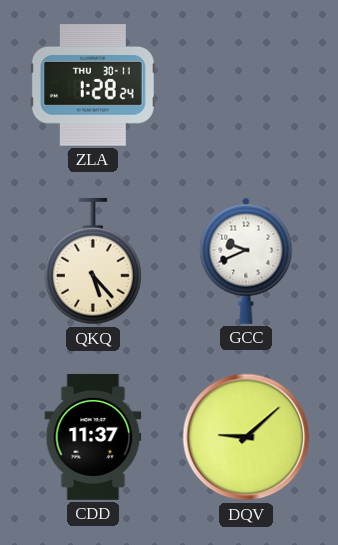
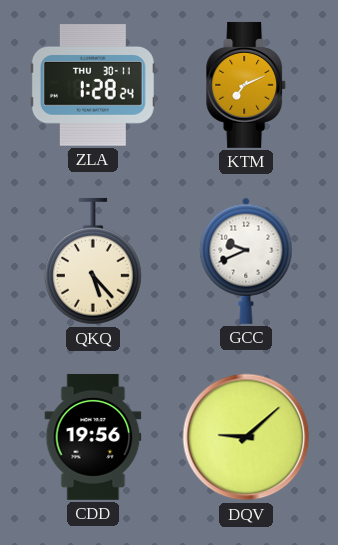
KTM: none -> 7:11 (247, 85)
CDD: 11:37 -> 19:56 (93, 437)
